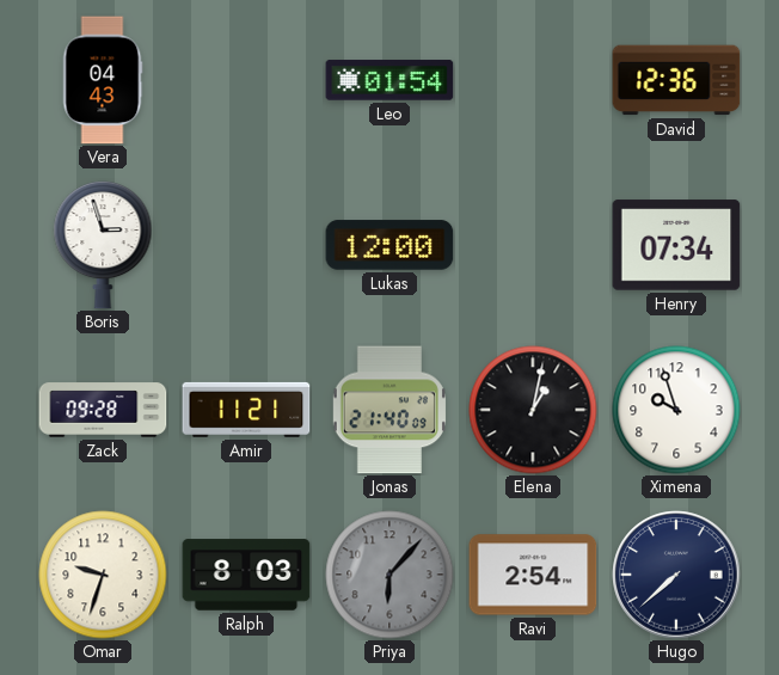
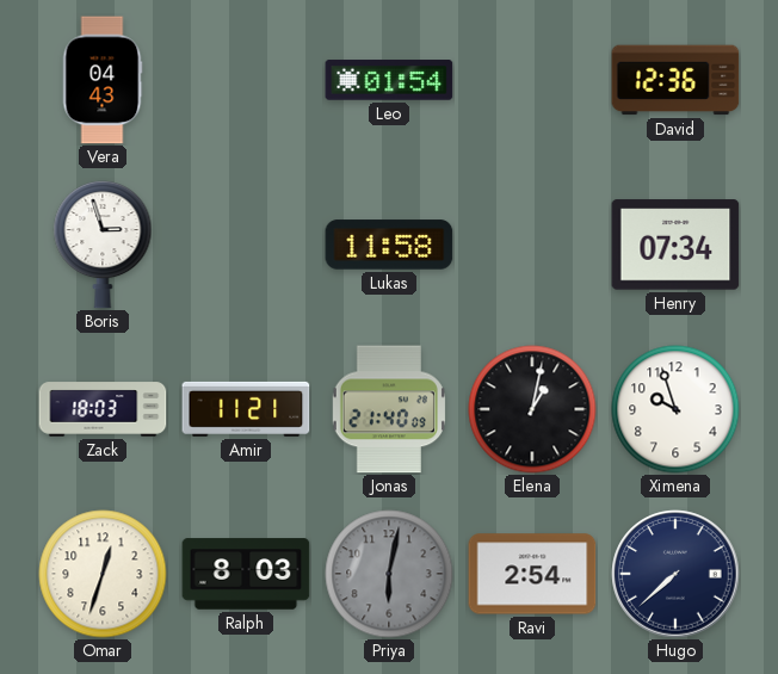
Lukas: 12:00 -> 11:58 (389, 245)
Zack: 09:28 -> 18:03 (103, 409)
Omar: 9:33 -> 12:33 (103, 574)
Priya: 6:07 -> 6:02 (389, 574)
